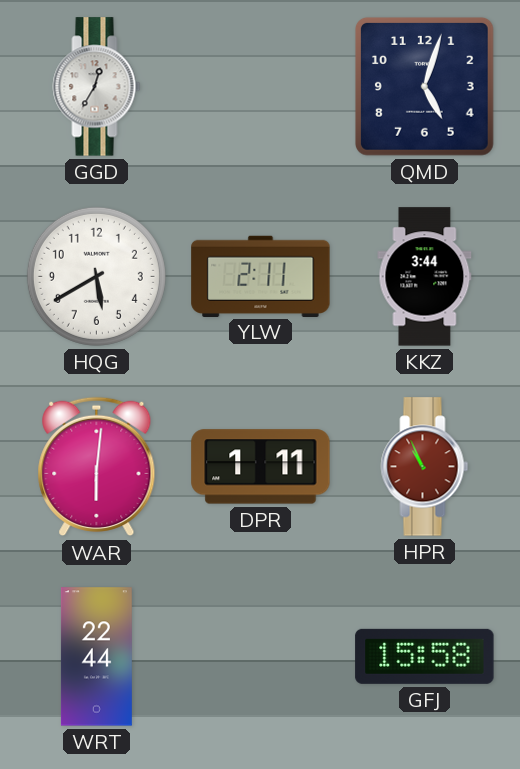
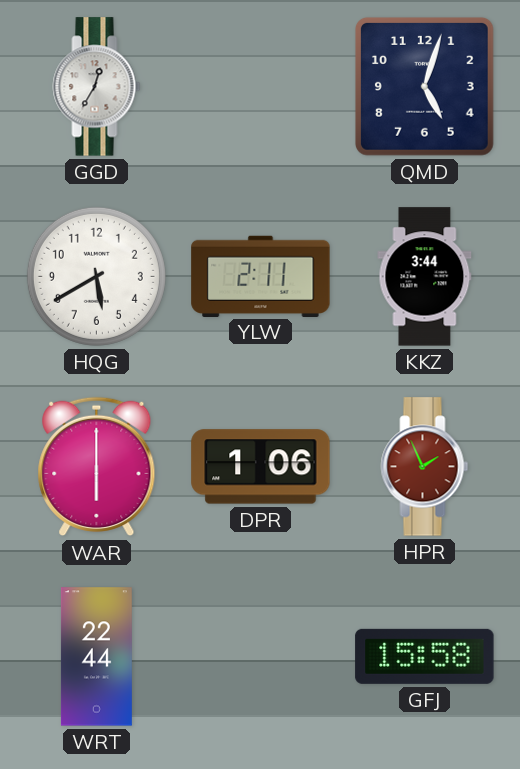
WAR: 6:01 -> 6:00 (97, 467)
DPR: 1:11 -> 1:06 (261, 467)
HPR: 10:56 -> 1:56 (425, 467)
